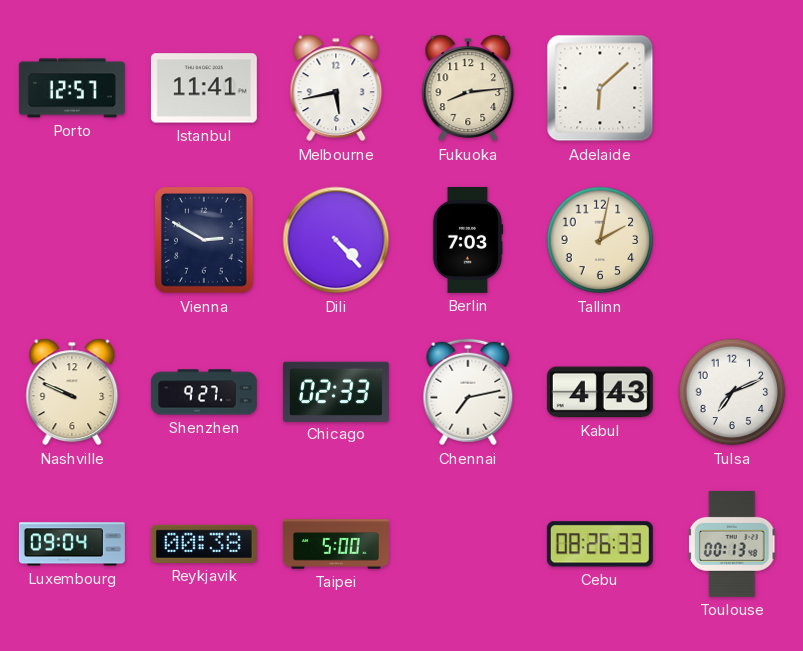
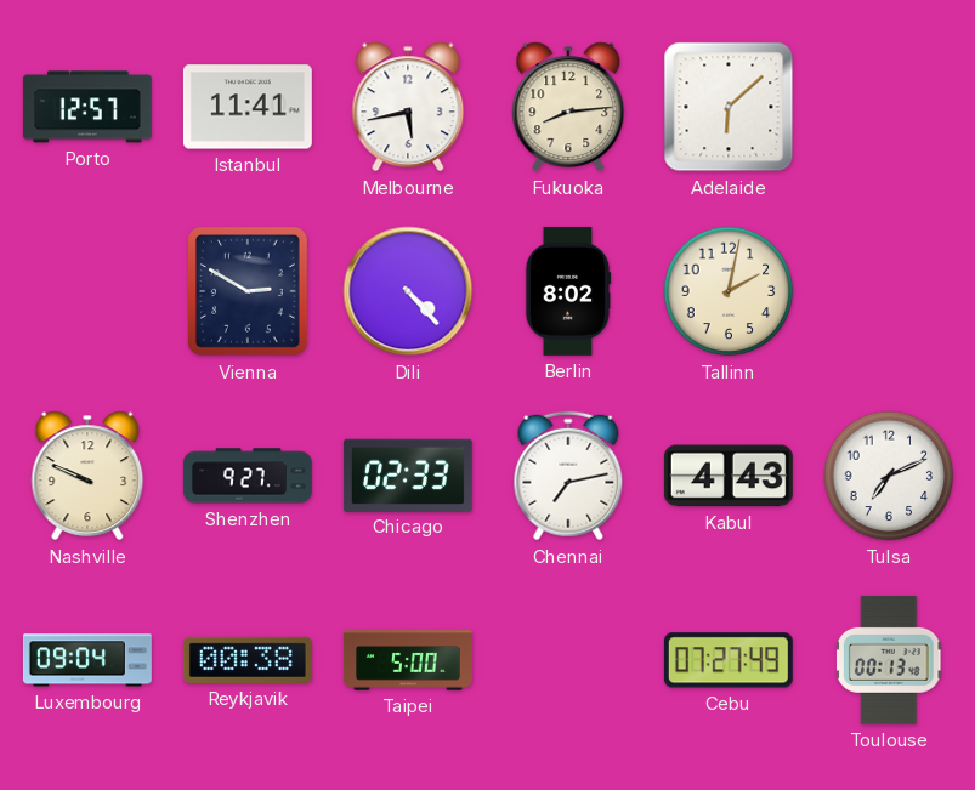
Berlin: 7:03 -> 8:02 (568, 291)
Cebu: 08:26 -> 07:27 (729, 660)
